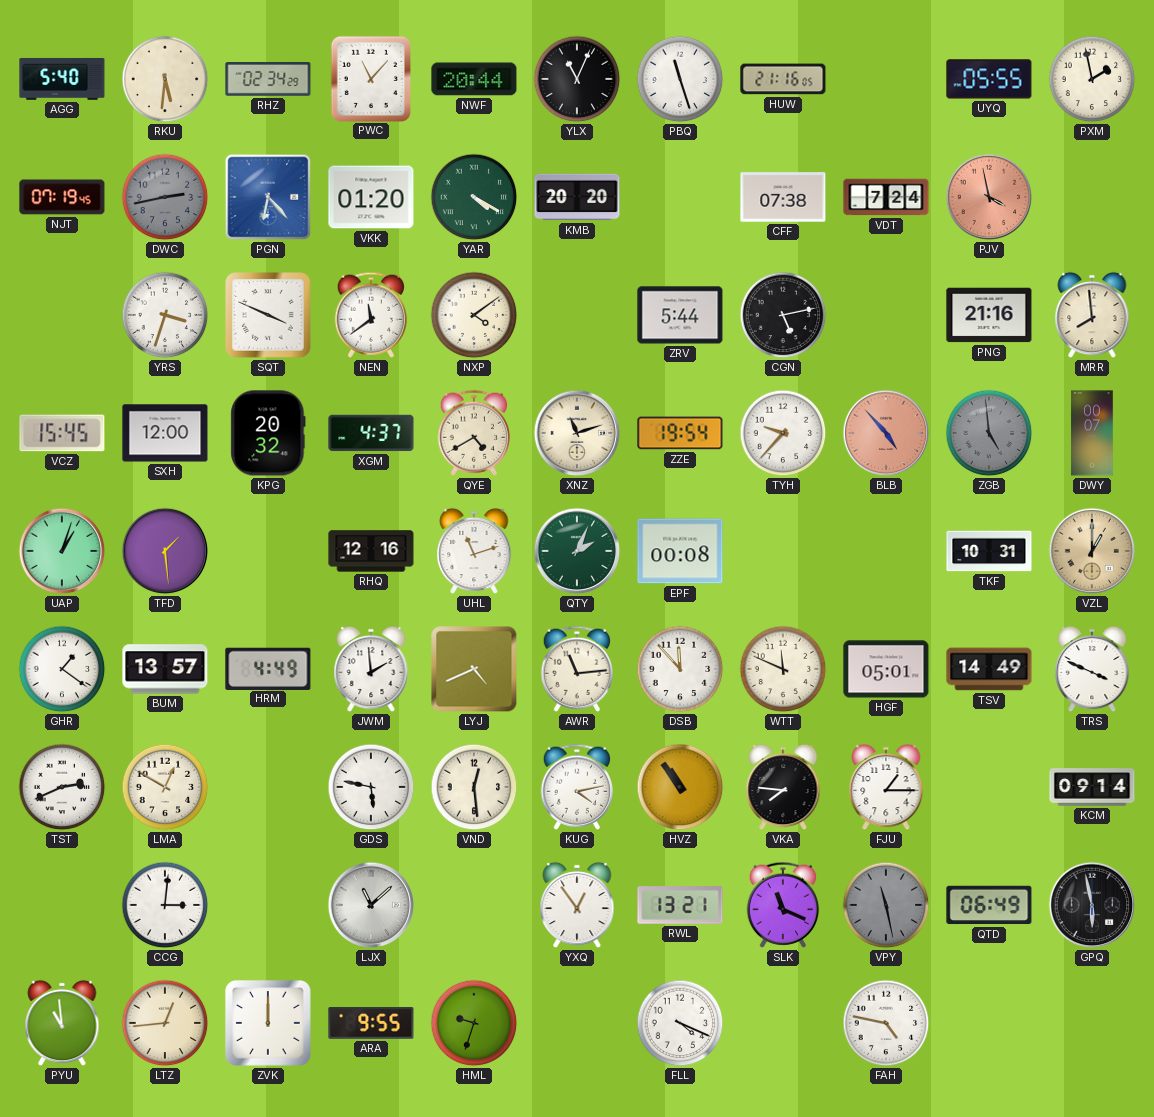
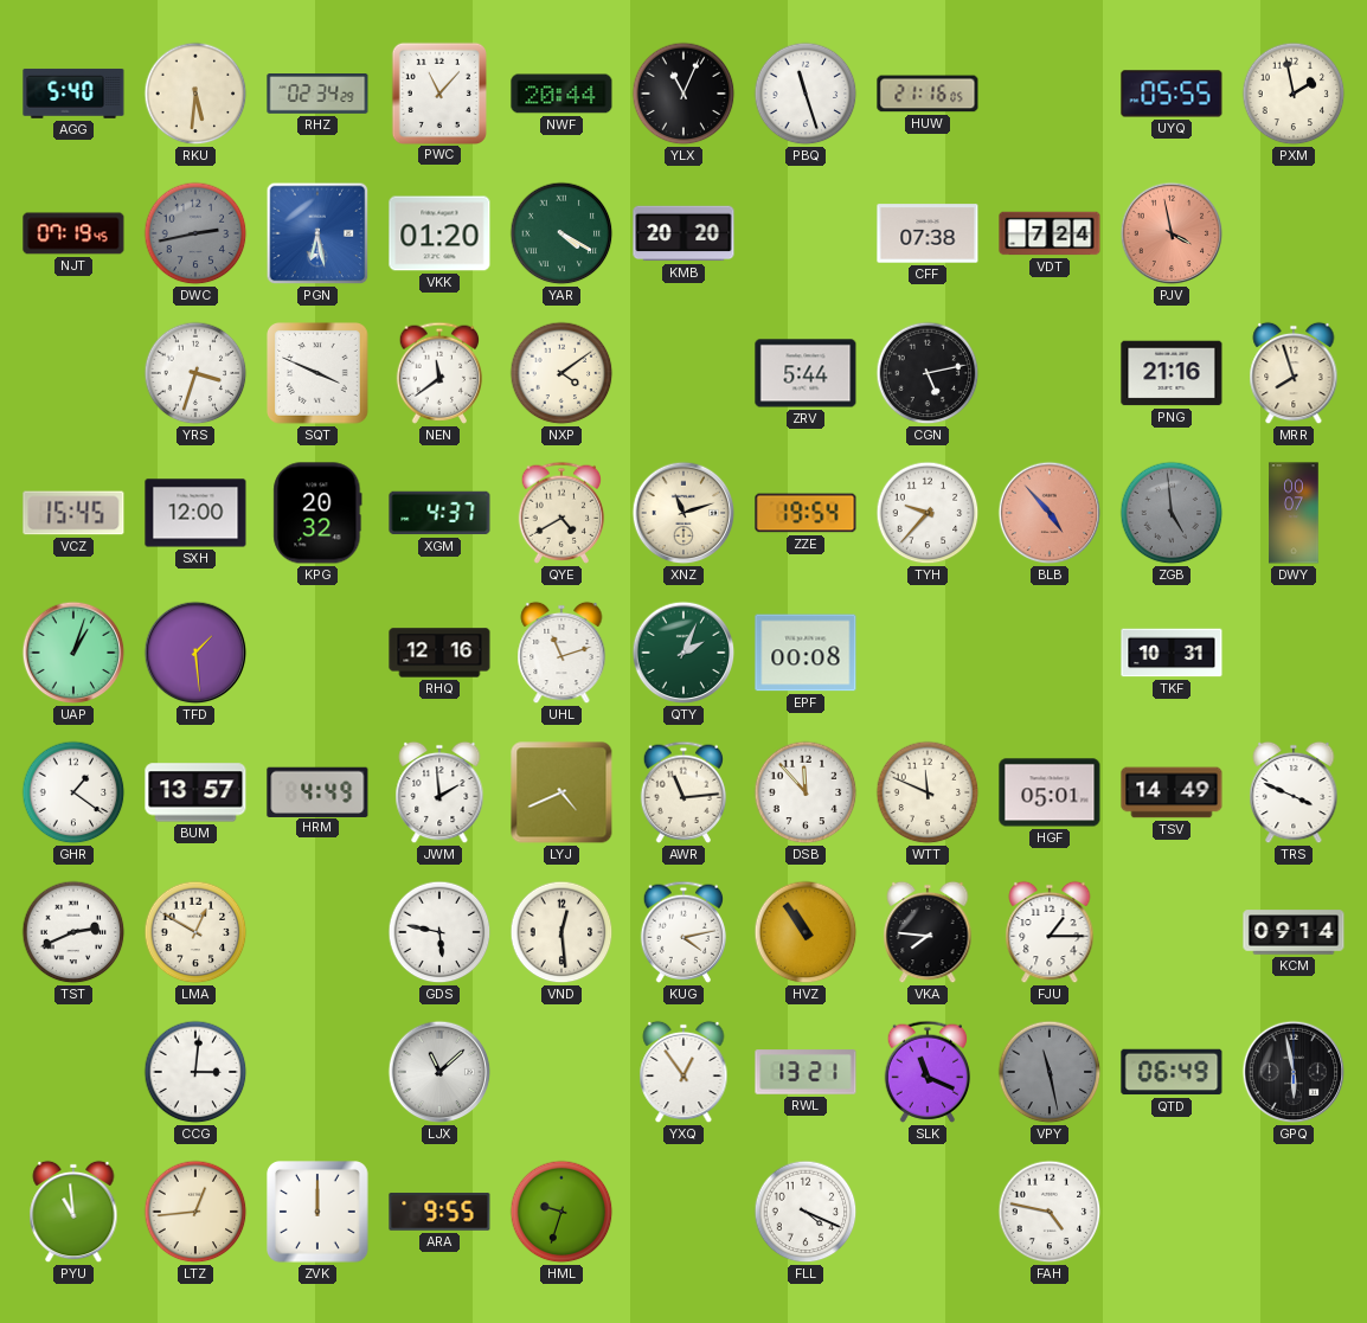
PGN: 6:23 -> 6:28 (317, 233)
MRR: 7:59 -> 7:57 (1294, 373)
VZL: 1:00 -> none (1092, 551)
